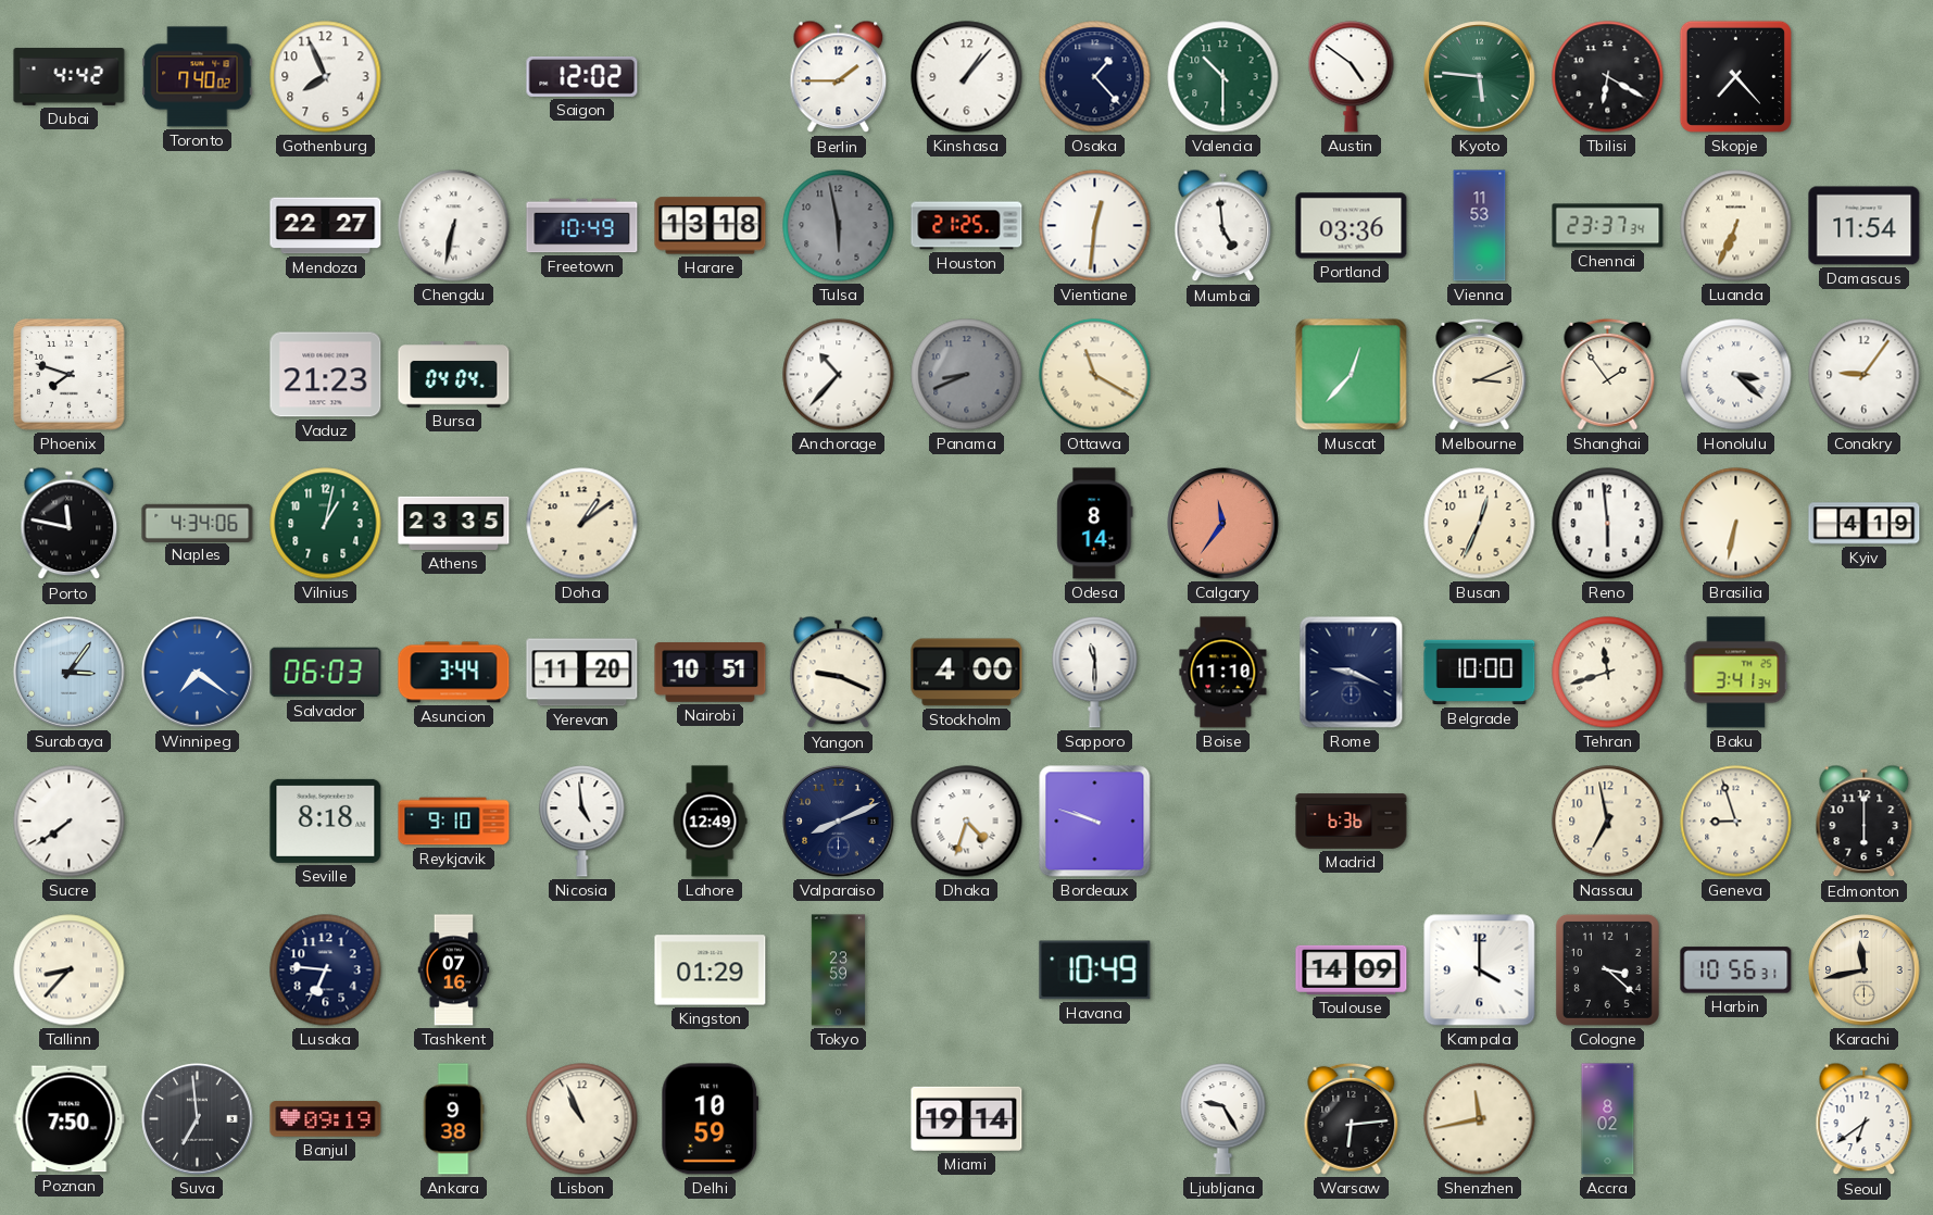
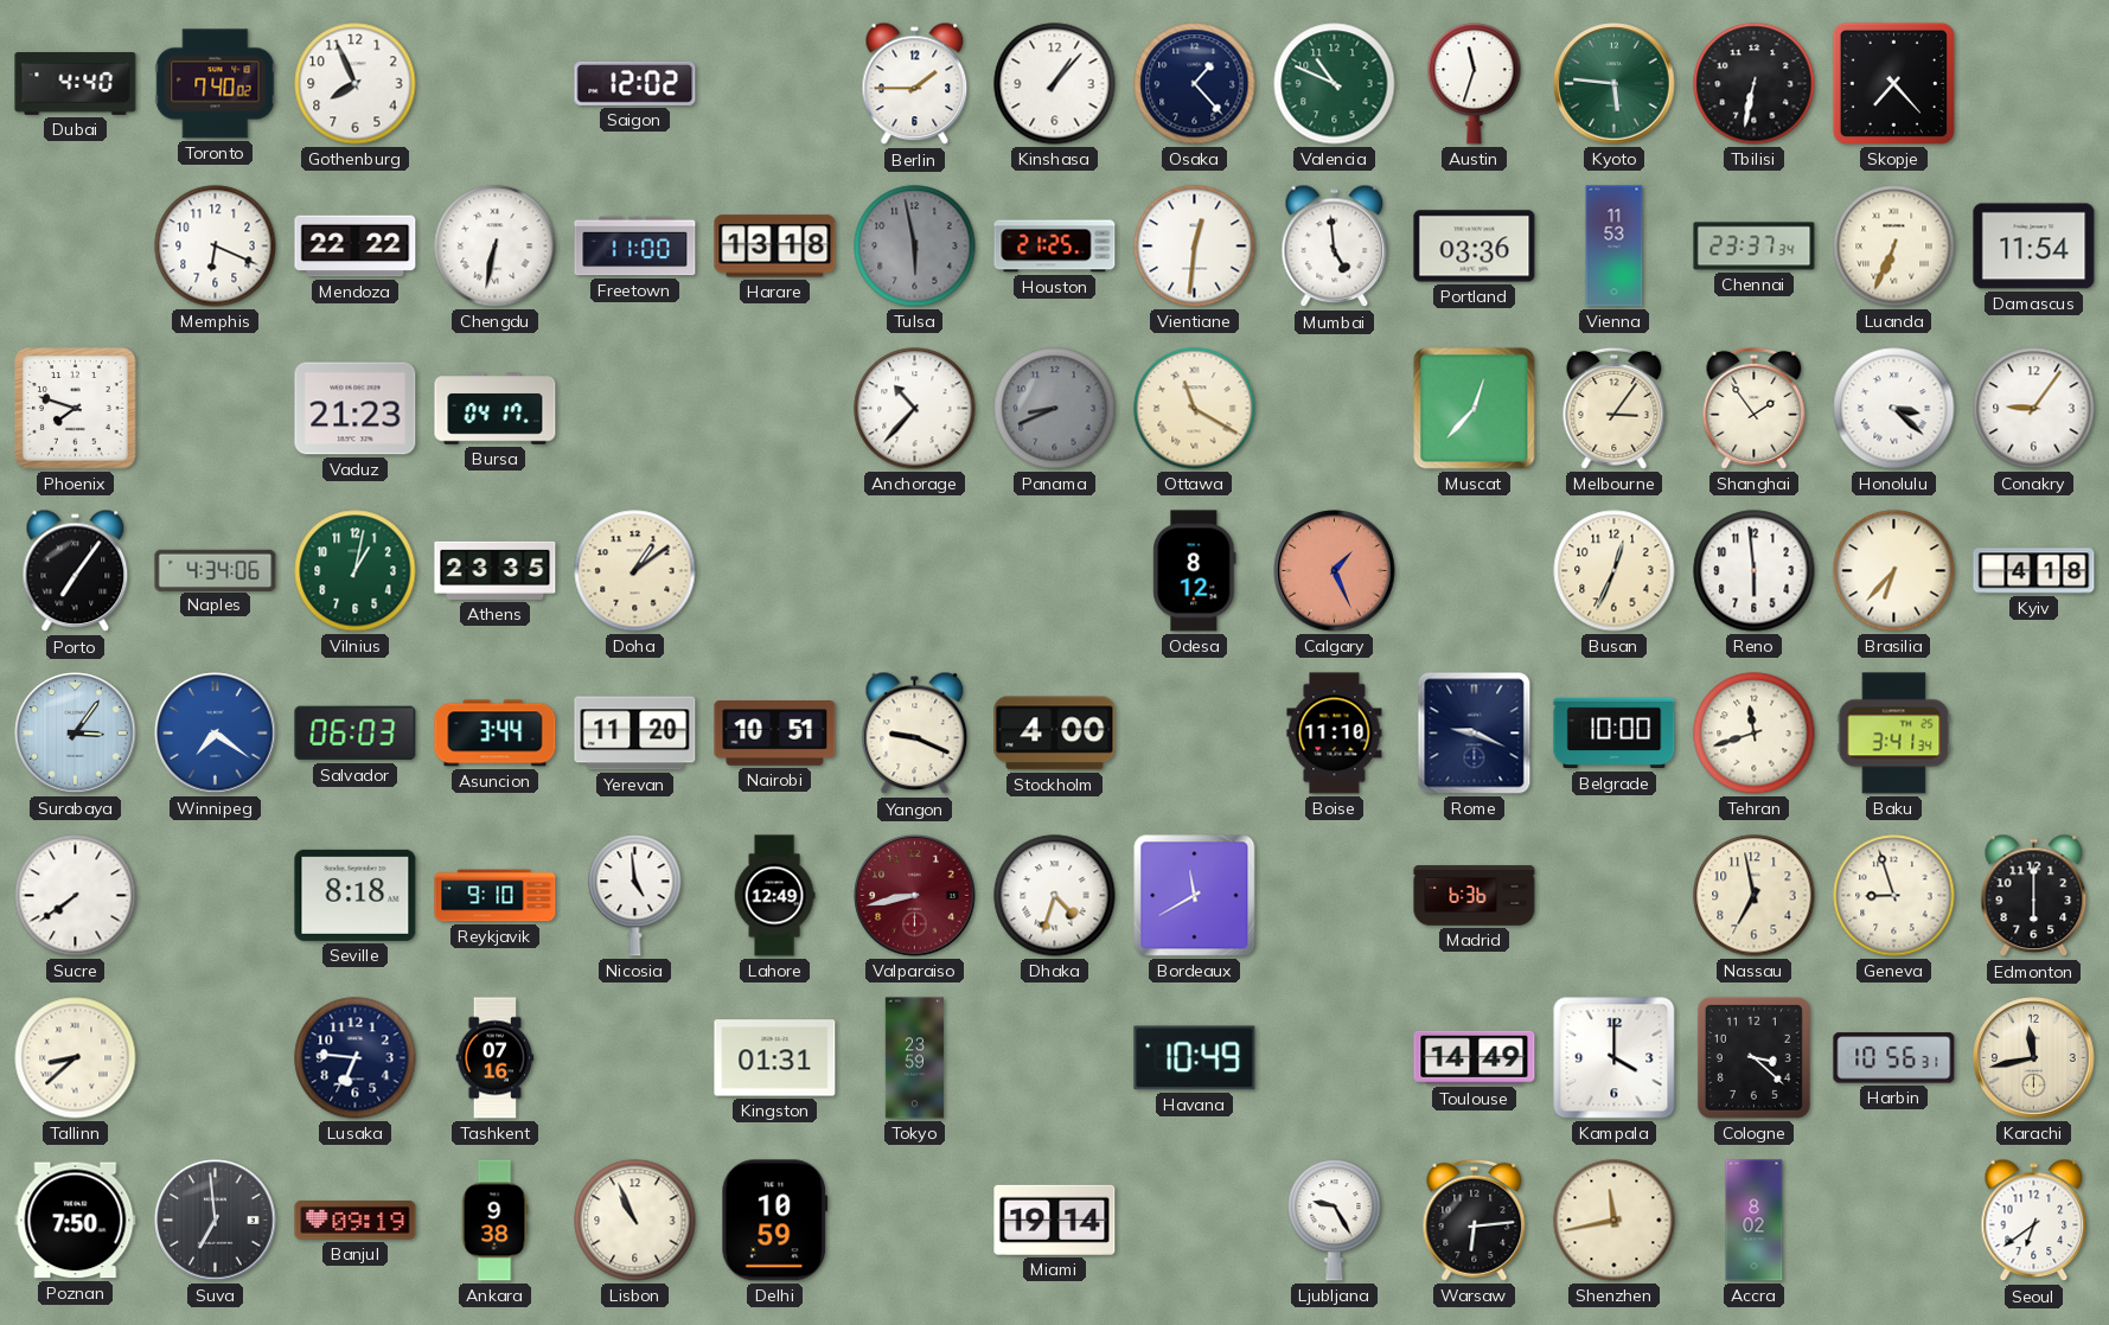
Dubai: 4:42 -> 4:40 (76, 84)
Valencia: 10:30 -> 10:49 (1335, 84)
Austin: 4:51 -> 11:33 (1475, 84)
Tbilisi: 6:20 -> 6:32 (1755, 84)
Memphis: none -> 6:19 (216, 247)
Mendoza: 22:27 -> 22:22 (356, 247)
Freetown: 10:49 -> 11:00 (635, 247)
Bursa: 04:04 -> 04:17 (496, 409)
Melbourne: 3:11 -> 3:06 (1615, 408)
Porto: 11:47 -> 7:06 (76, 571)
Odesa: 8:14 -> 8:12 (1195, 571)
Calgary: 11:36 -> 1:26 (1335, 571)
Brasilia: 6:32 -> 6:37 (1894, 571)
Kyiv: 4:19 -> 4:18 (2034, 571)
Sapporo: 11:30 -> none (1095, 673)
Valparaiso: 8:11 -> 8:43 (915, 896)
Valparaiso dial: navy -> burgundy (915, 896)
Bordeaux: 9:48 -> 11:40 (1195, 896)
Tallinn: 8:37 -> 8:38 (76, 1058)
Kingston: 01:29 -> 01:31 (775, 1058)
Toulouse: 14:09 -> 14:49 (1475, 1057)
